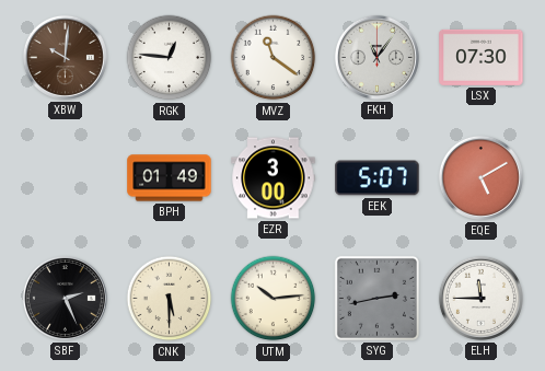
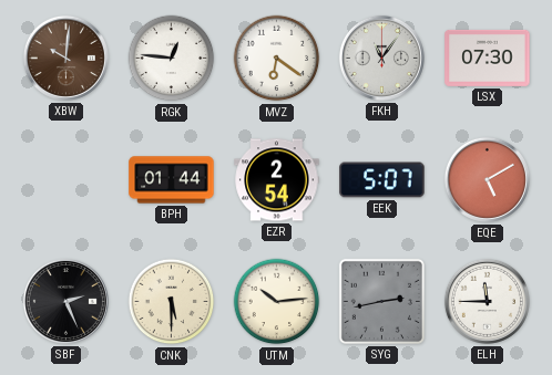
MVZ: 11:21 -> 6:21 (277, 59)
BPH: 01:49 -> 01:44 (172, 180)
EZR: 3:00 -> 2:54 (277, 180)
